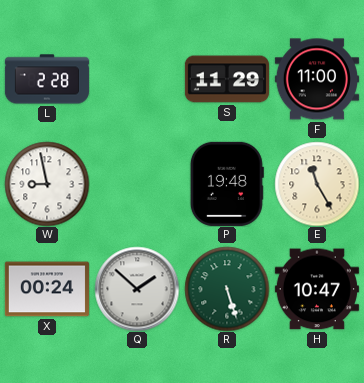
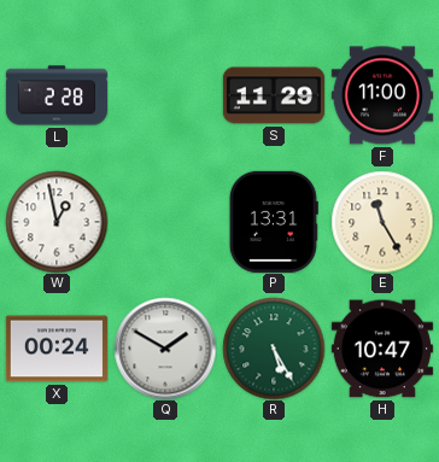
W: 8:58 -> 12:58 (57, 222)
P: 19:48 -> 13:31 (274, 222)
Q: 1:52 -> 1:50 (165, 349)
R: 5:27 -> 5:25 (274, 349)
